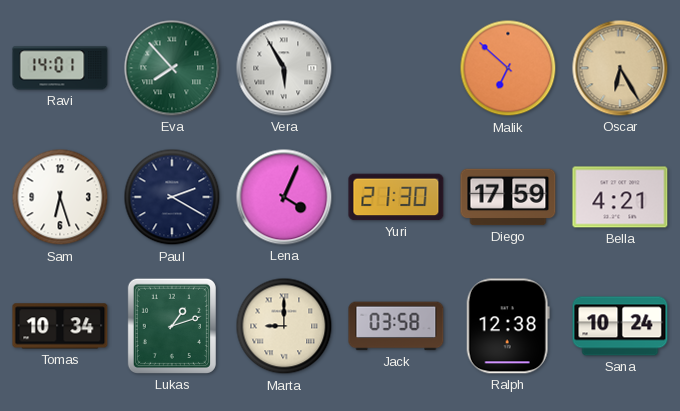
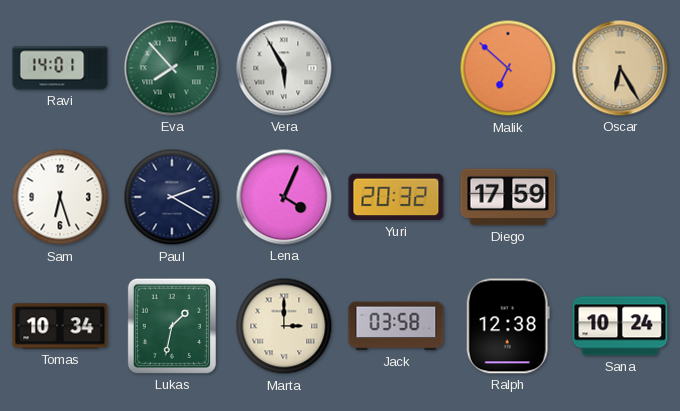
Yuri: 21:30 -> 20:32 (396, 197)
Bella: 4:21 -> none (620, 197)
Lukas: 1:12 -> 1:32 (172, 326)
Marta: 9:00 -> 3:00 (284, 326)
